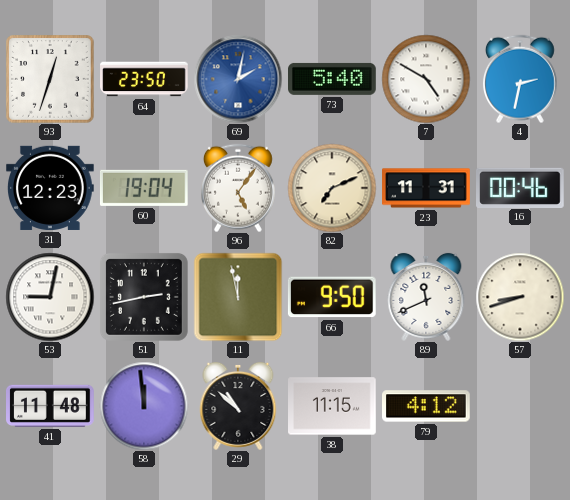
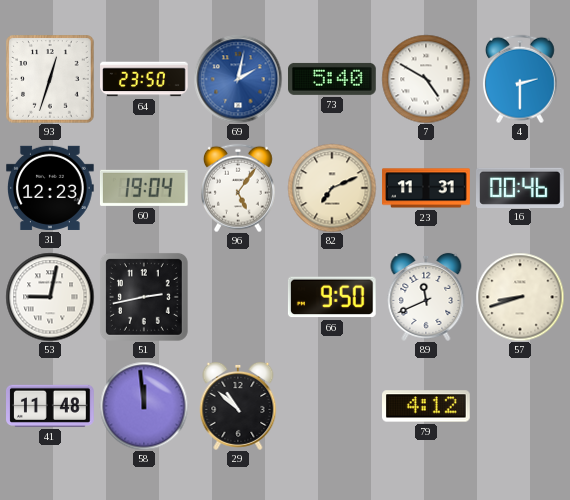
4: 2:32 -> 2:30 (520, 79)
11: 11:58 -> none (238, 297)
38: 11:15 -> none (333, 406)
